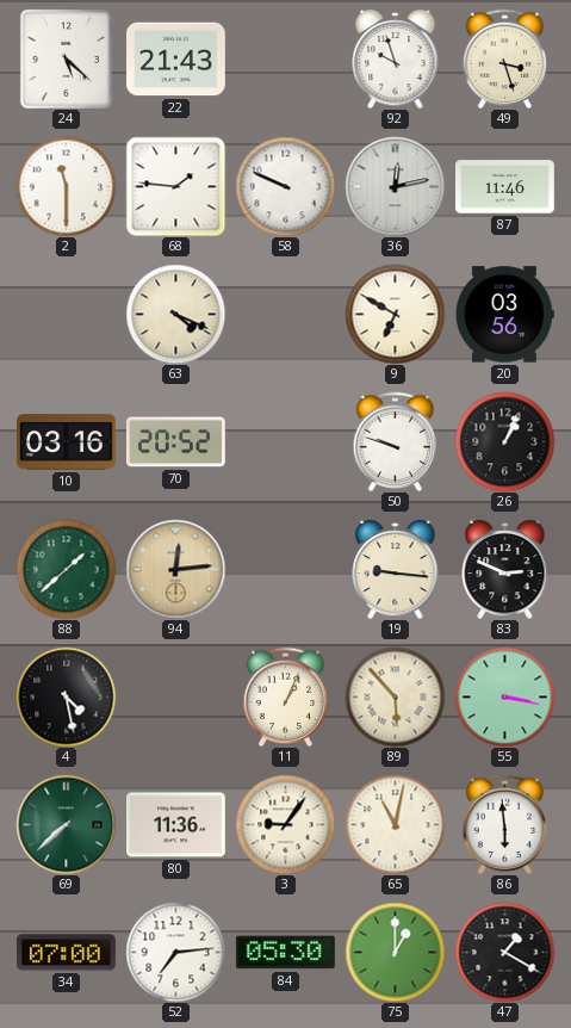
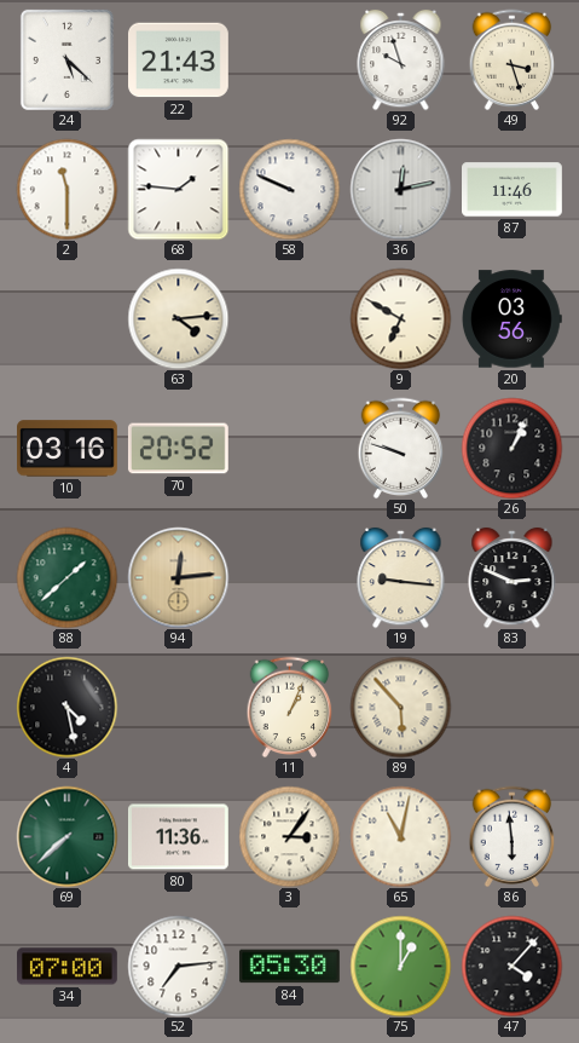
63: 4:19 -> 4:14 (178, 318)
55: 3:17 -> none (504, 696)
3: 9:06 -> 3:06 (289, 836)
47: 1:20 -> 4:07 (511, 966)
